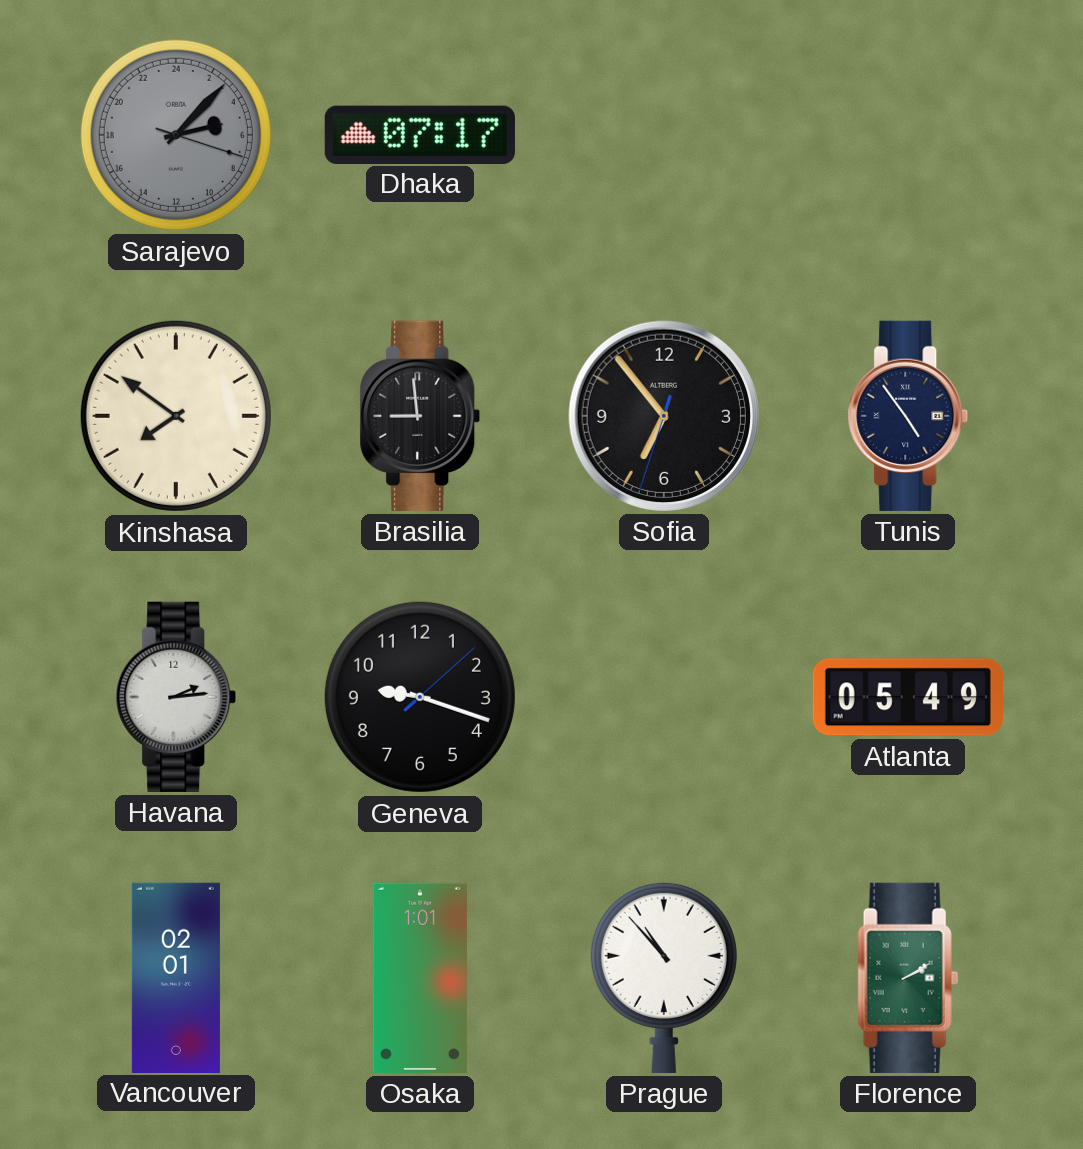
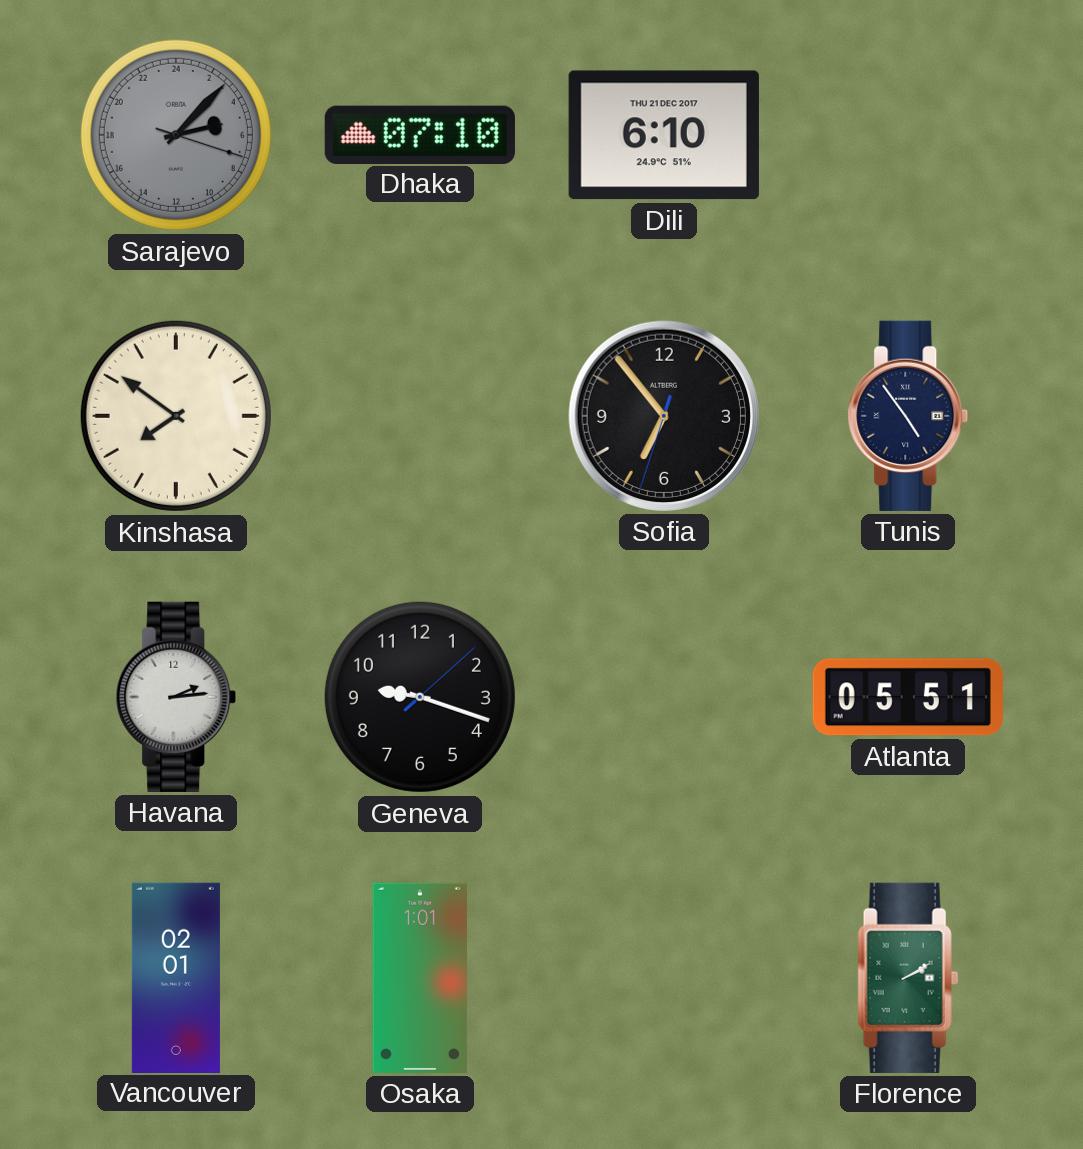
Dhaka: 07:17 -> 07:10 (420, 134)
Dili: none -> 6:10 (664, 135)
Brasilia: 8:59 -> none (420, 416)
Atlanta: 05:49 -> 05:51 (908, 697)
Prague: 10:53 -> none (664, 977)
